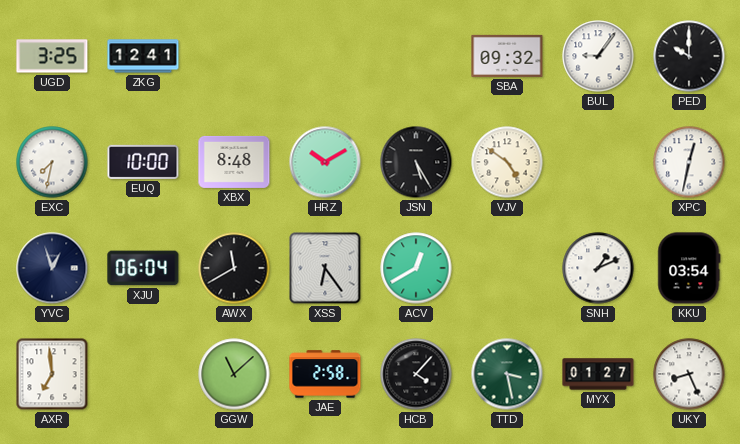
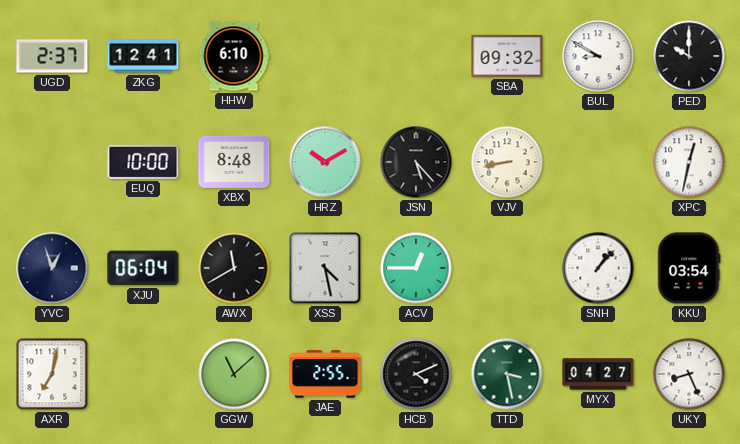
UGD: 3:25 -> 2:37 (52, 56)
HHW: none -> 6:10 (234, 56)
BUL: 9:06 -> 8:50 (598, 56)
EXC: 7:32 -> none (52, 162)
JSN: 5:25 -> 5:23 (416, 162)
VJV: 4:51 -> 8:43 (507, 162)
XSS: 6:24 -> 4:28 (325, 268)
ACV: 12:40 -> 12:45 (416, 268)
SNH: 1:11 -> 1:07 (598, 268)
AXR: 6:59 -> 7:02 (52, 374)
JAE: 2:58 -> 2:55 (325, 374)
HCB: 4:07 -> 4:11 (416, 374)
MYX: 01:27 -> 04:27 (598, 374)
